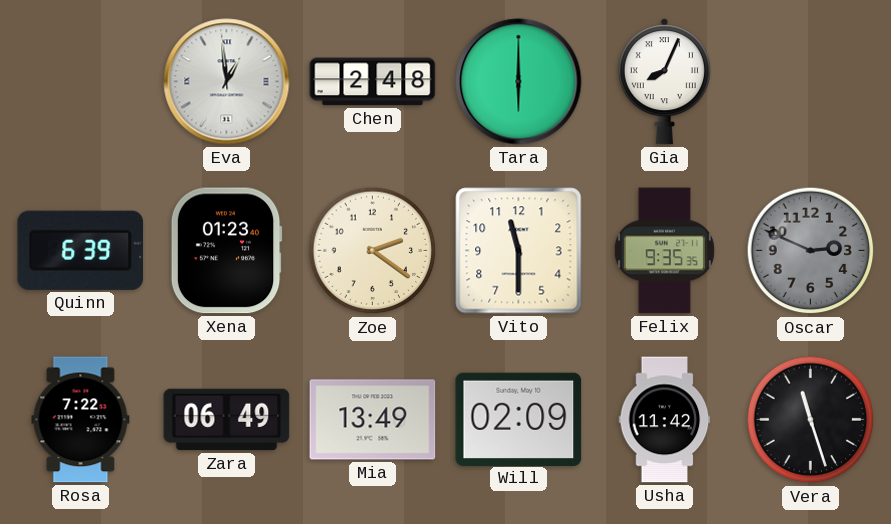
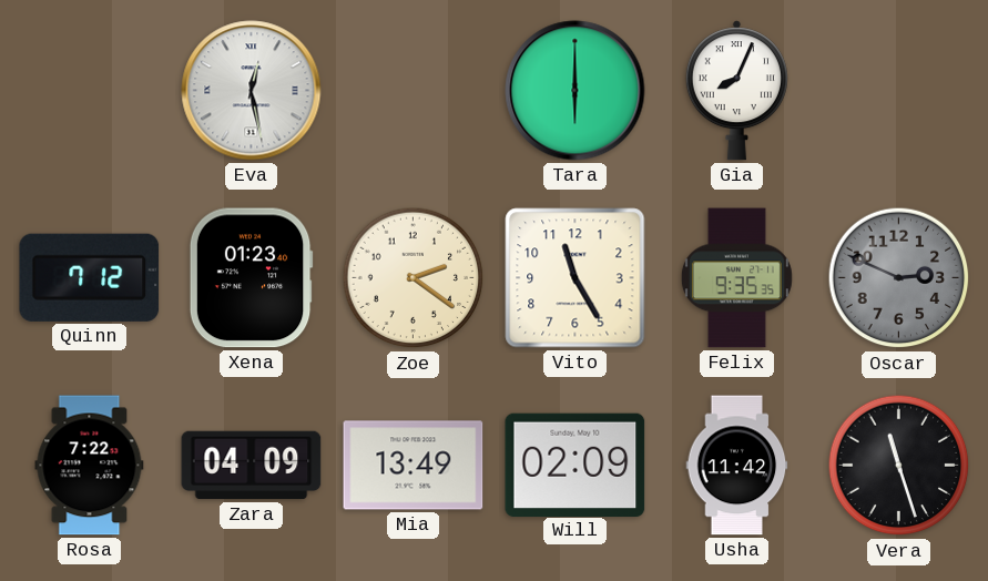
Eva: 12:59 -> 12:28 (252, 91)
Chen: 2:48 -> none (373, 82)
Quinn: 6:39 -> 7:12 (90, 277)
Vito: 11:30 -> 11:25 (576, 278)
Zara: 06:49 -> 04:09 (252, 466)
